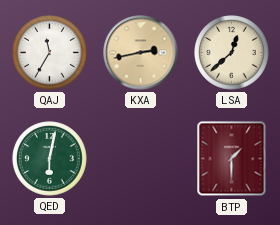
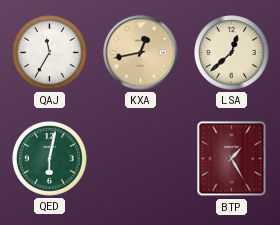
KXA: 2:43 -> 12:43 (141, 53)
BTP: 1:30 -> 1:25 (232, 159)
